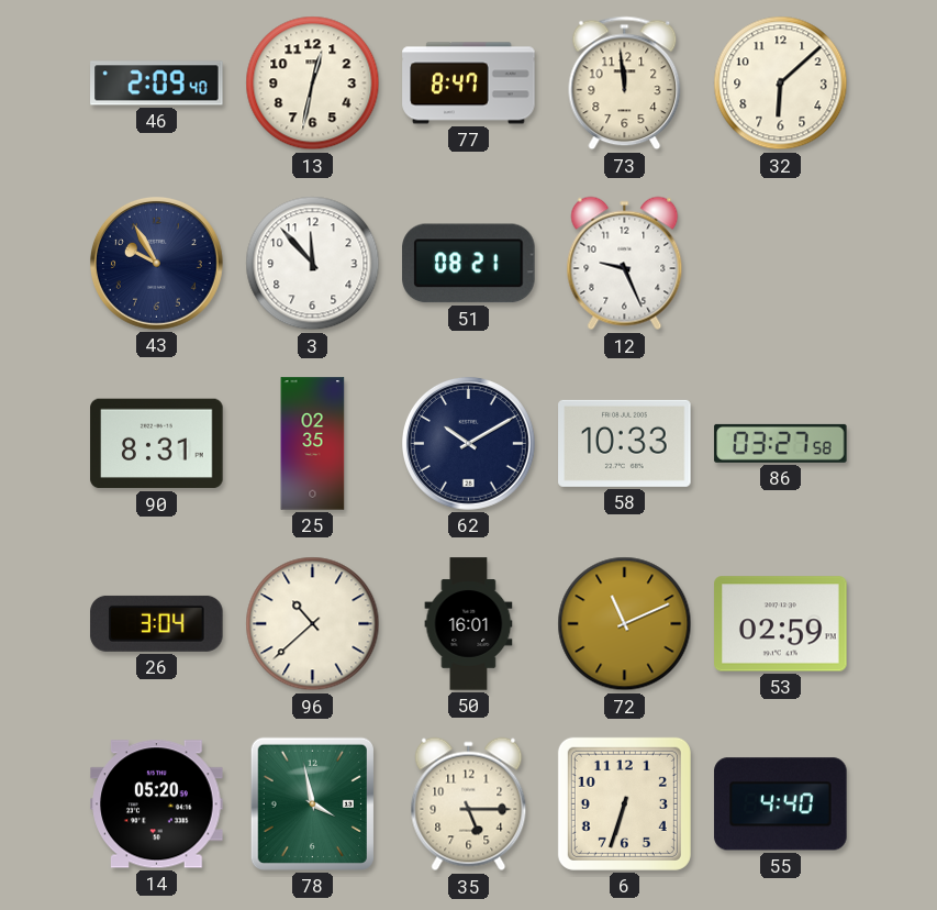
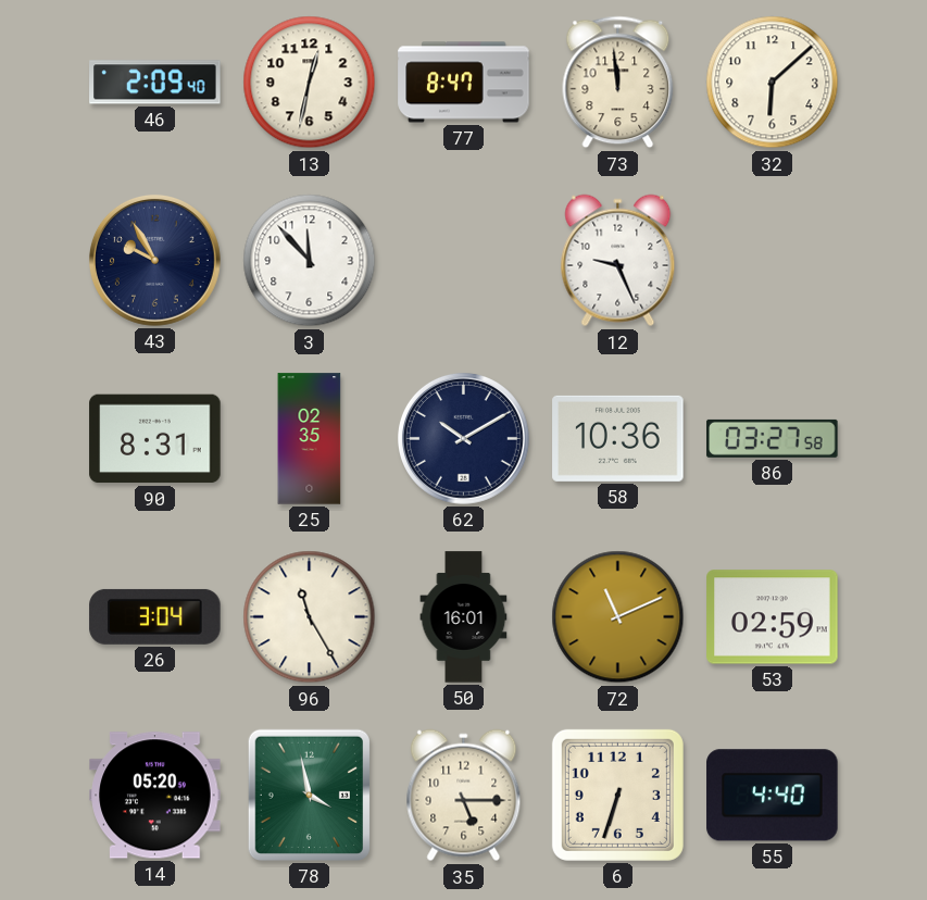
51: 08:21 -> none (469, 264)
58: 10:33 -> 10:36 (618, 438)
96: 10:38 -> 11:25 (310, 617)
